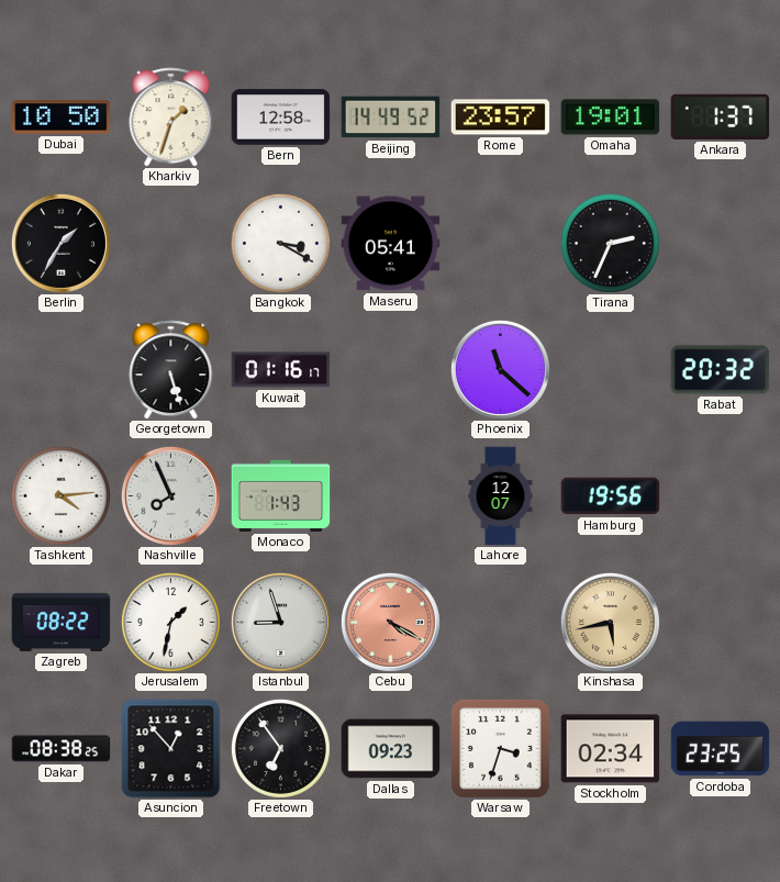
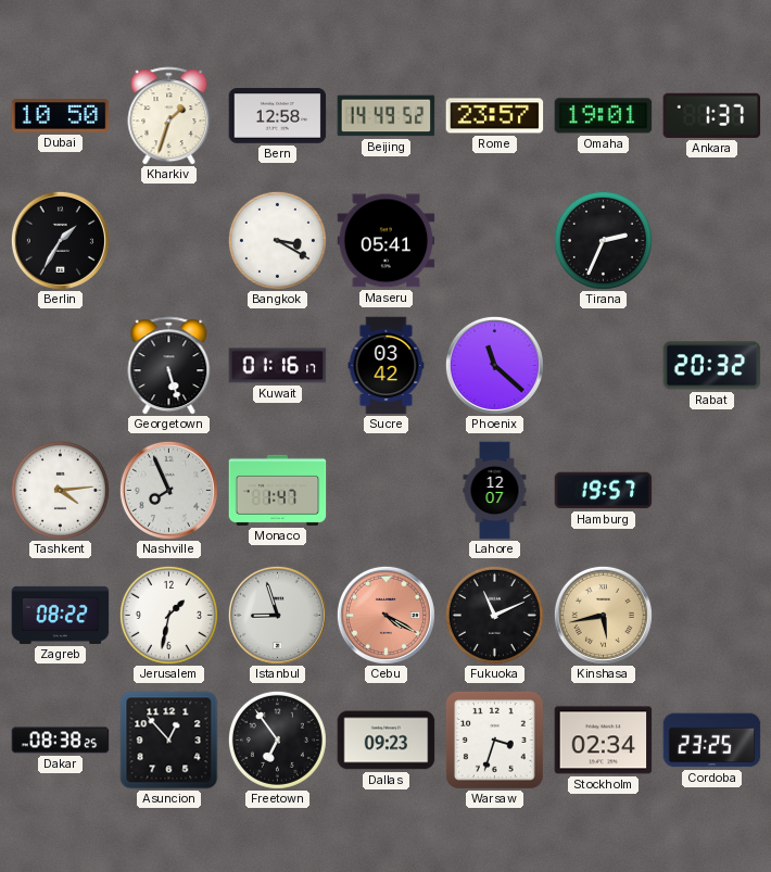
Sucre: none -> 03:42 (387, 366)
Monaco: 1:43 -> 1:47 (278, 490)
Hamburg: 19:56 -> 19:57 (604, 491)
Fukuoka: none -> 11:11 (494, 615)
